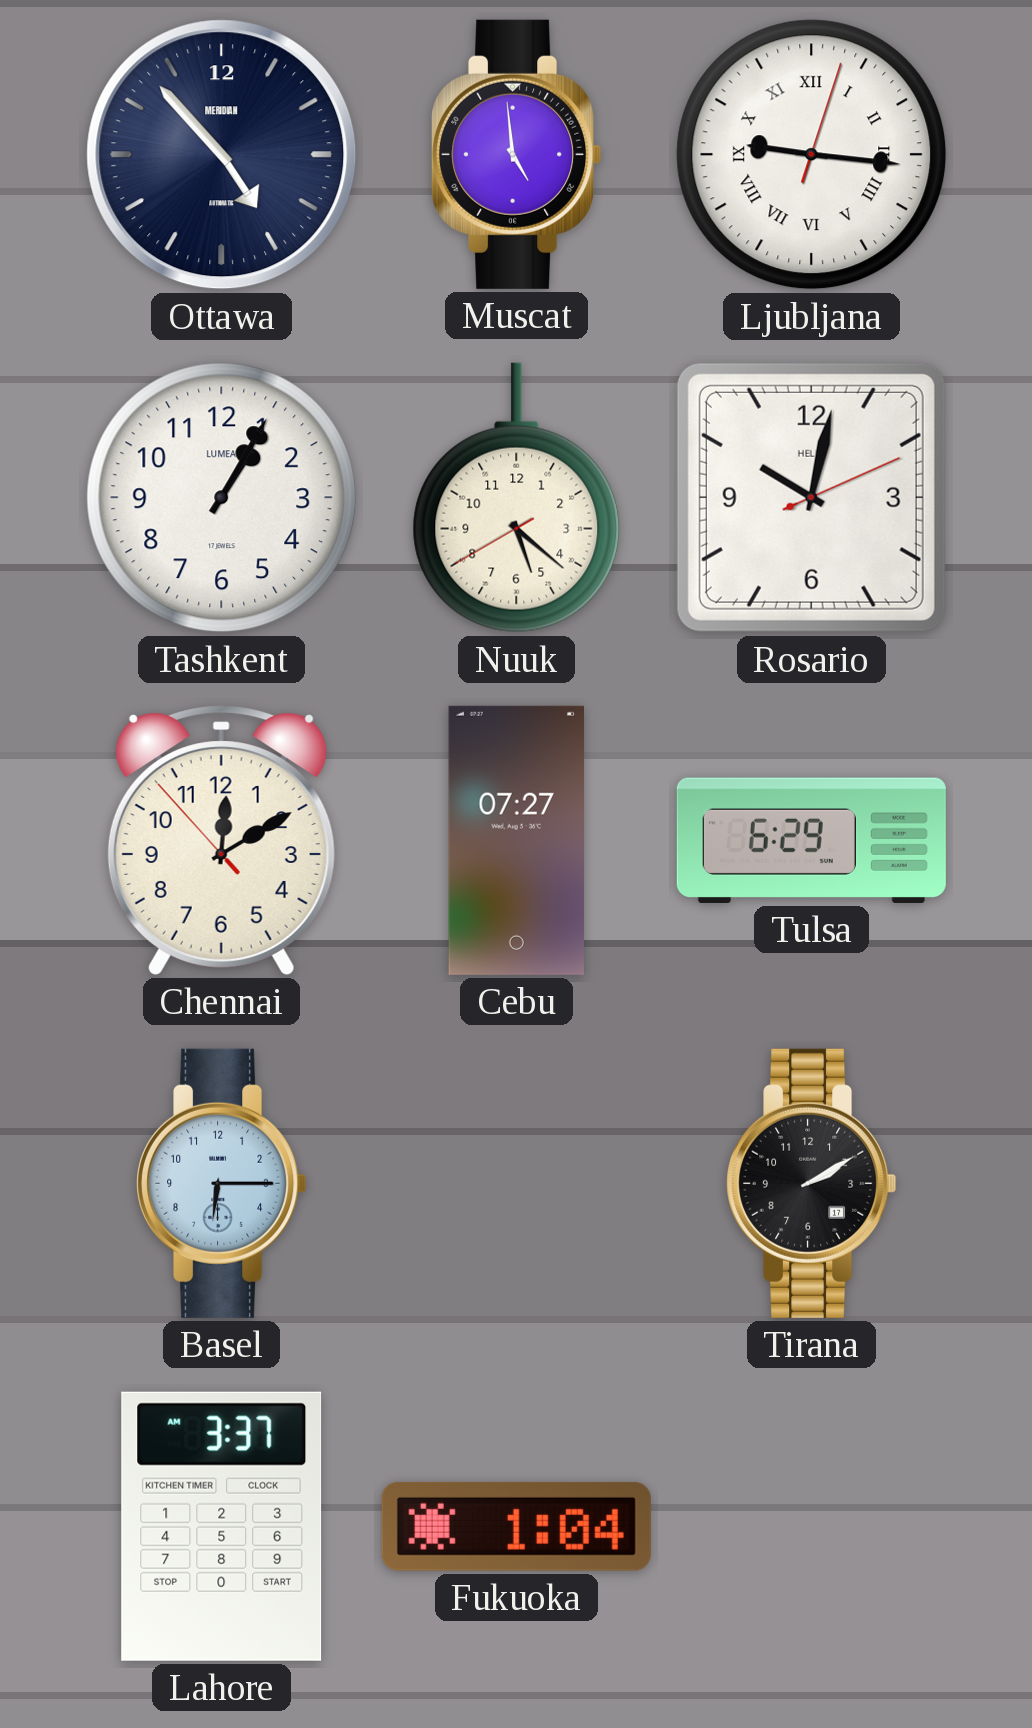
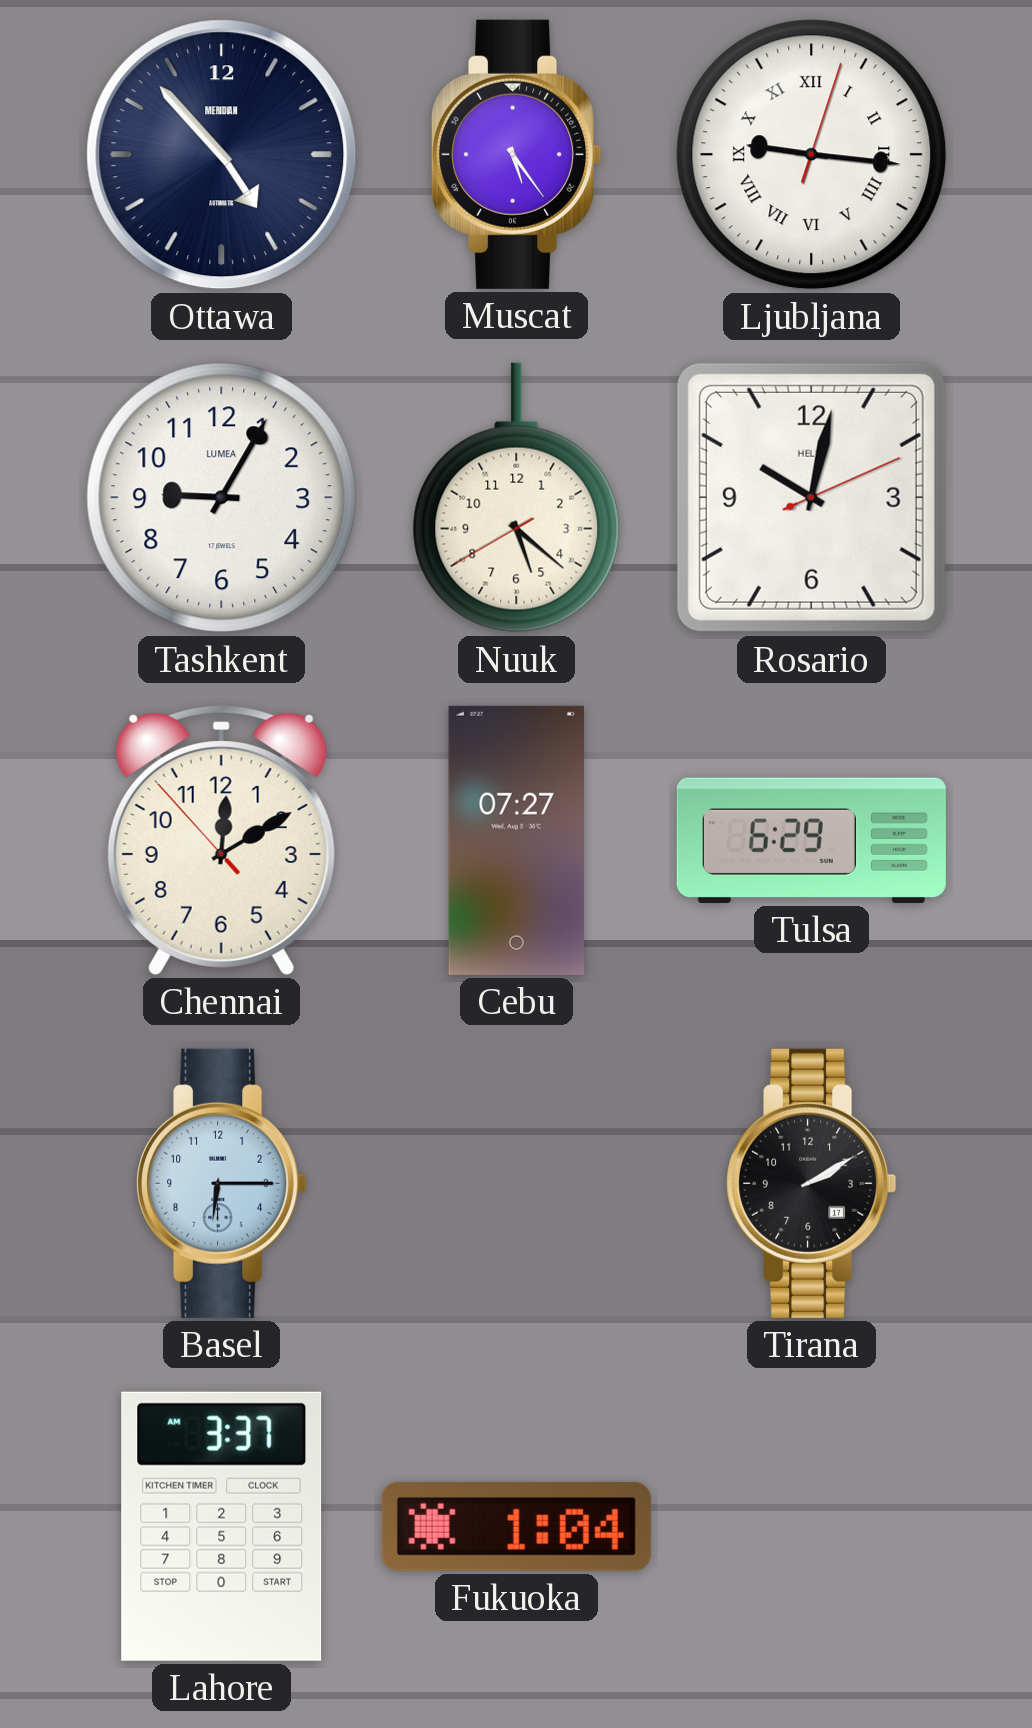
Muscat: 4:59 -> 5:24 (517, 154)
Tashkent: 1:05 -> 9:05 (222, 498)
